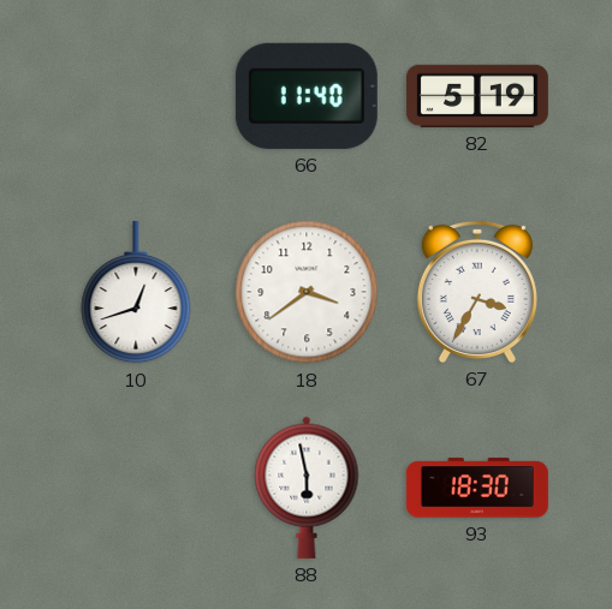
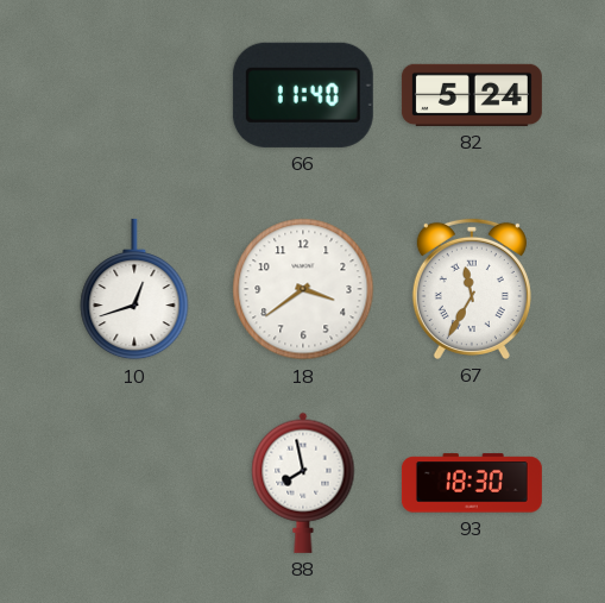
82: 5:19 -> 5:24 (472, 95)
67: 3:35 -> 11:35 (472, 289)
88: 5:58 -> 7:58 (303, 483)
